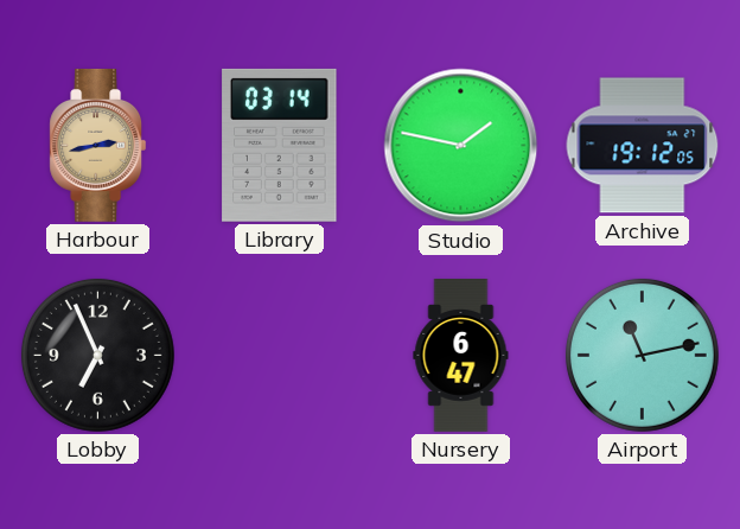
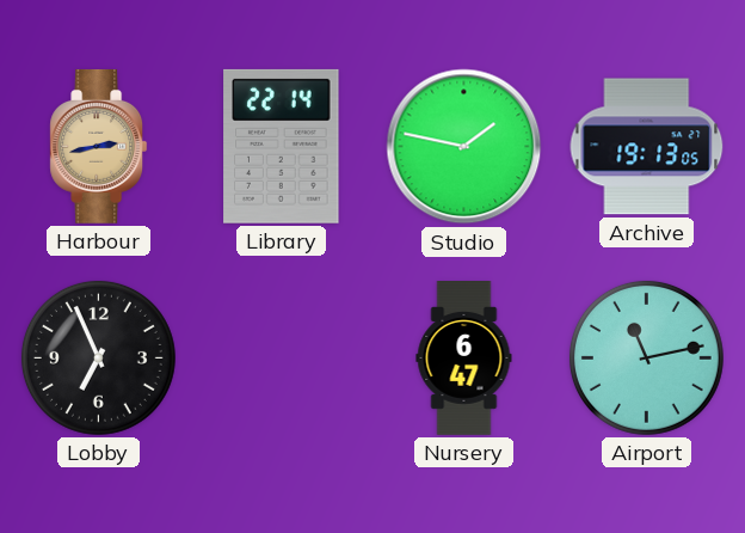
Library: 03:14 -> 22:14 (282, 146)
Archive: 19:12 -> 19:13 (647, 147)
